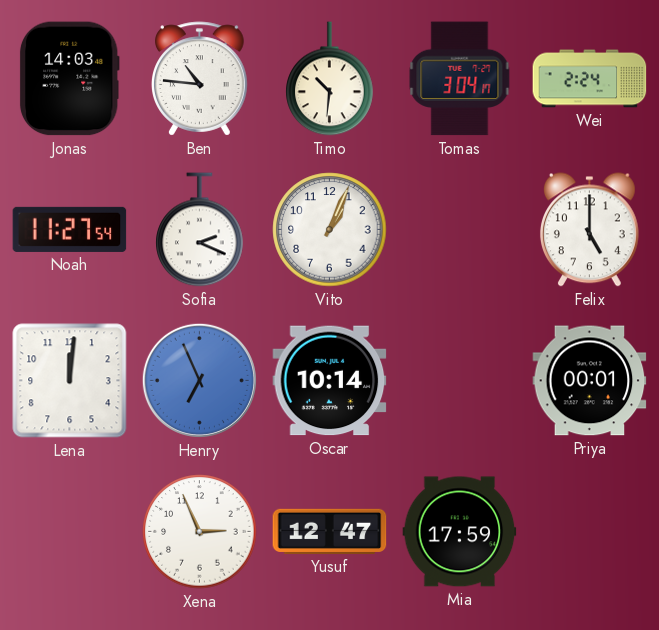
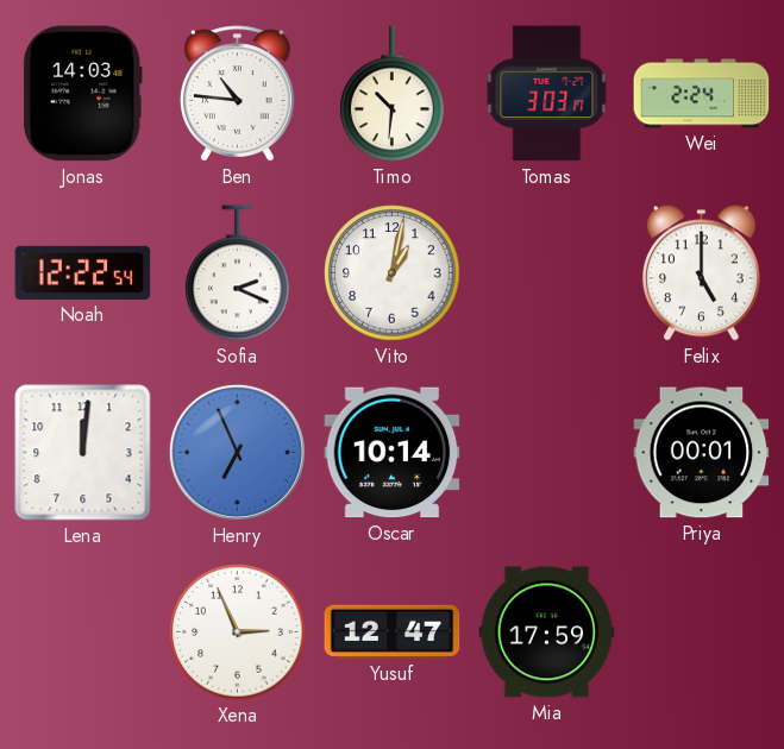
Tomas: 3:04 -> 3:03 (547, 94)
Noah: 11:27 -> 12:22 (83, 272)
Vito: 1:04 -> 1:02 (393, 273)
